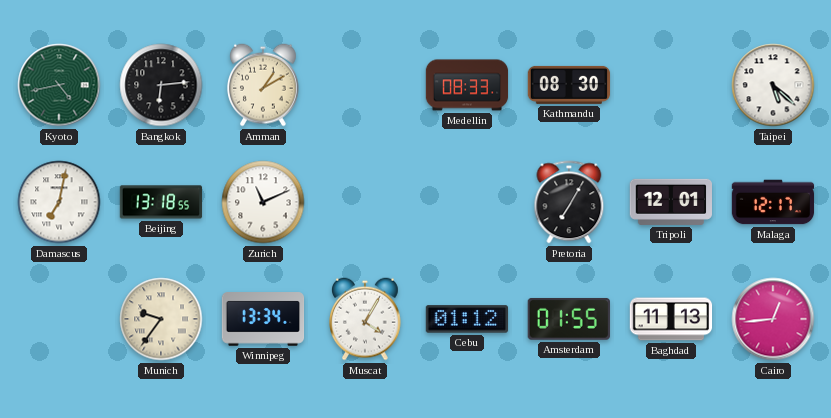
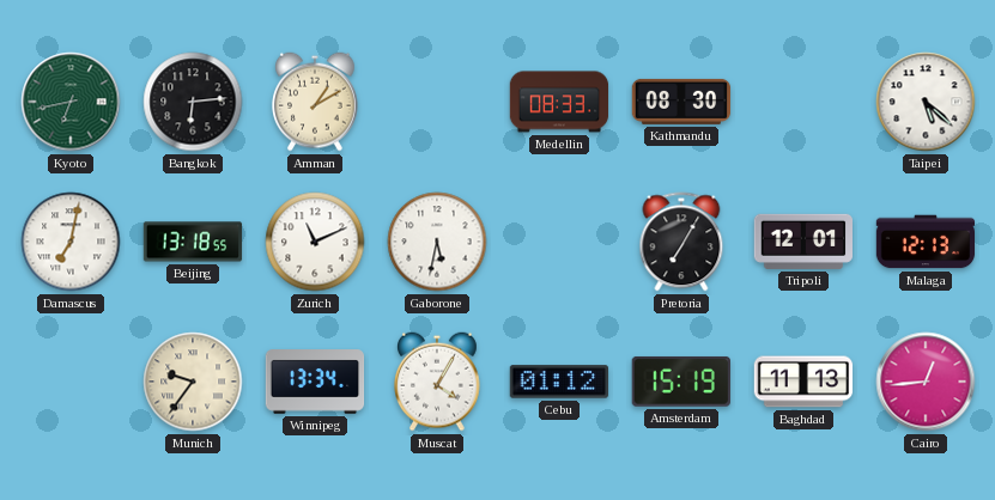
Kyoto: 4:43 -> 6:43 (71, 102)
Gaborone: none -> 5:32 (437, 242)
Malaga: 12:17 -> 12:13 (926, 242)
Amsterdam: 01:55 -> 15:19 (681, 382)
